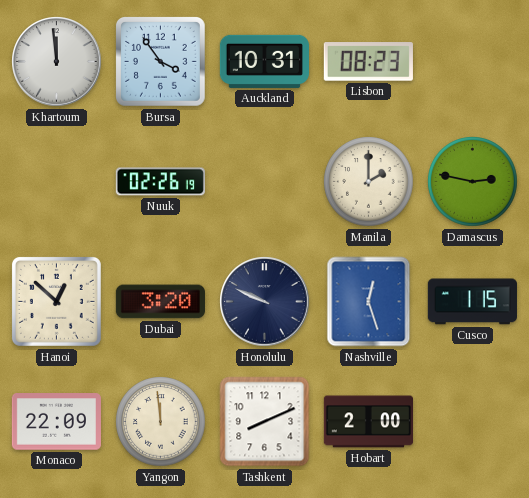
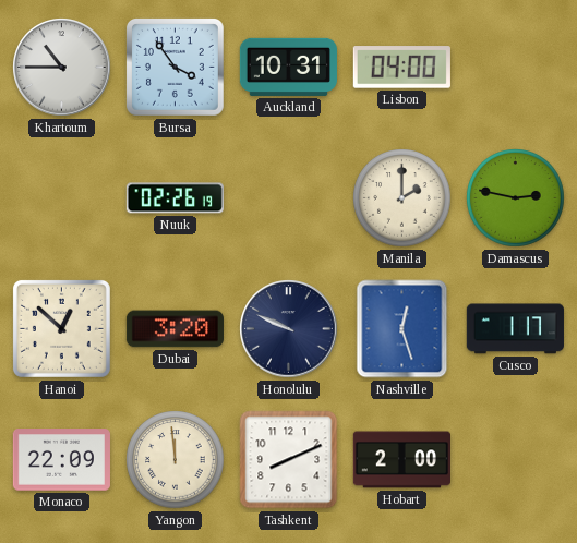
Khartoum: 11:59 -> 10:45 (62, 68)
Lisbon: 08:23 -> 04:00 (401, 68)
Cusco: 1:15 -> 1:17 (515, 329)
